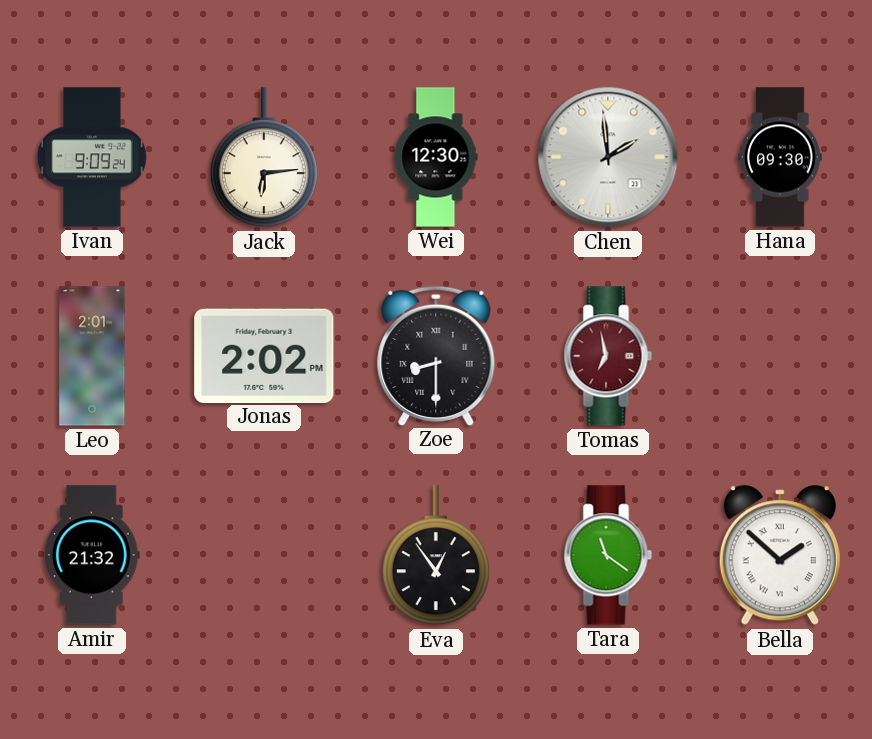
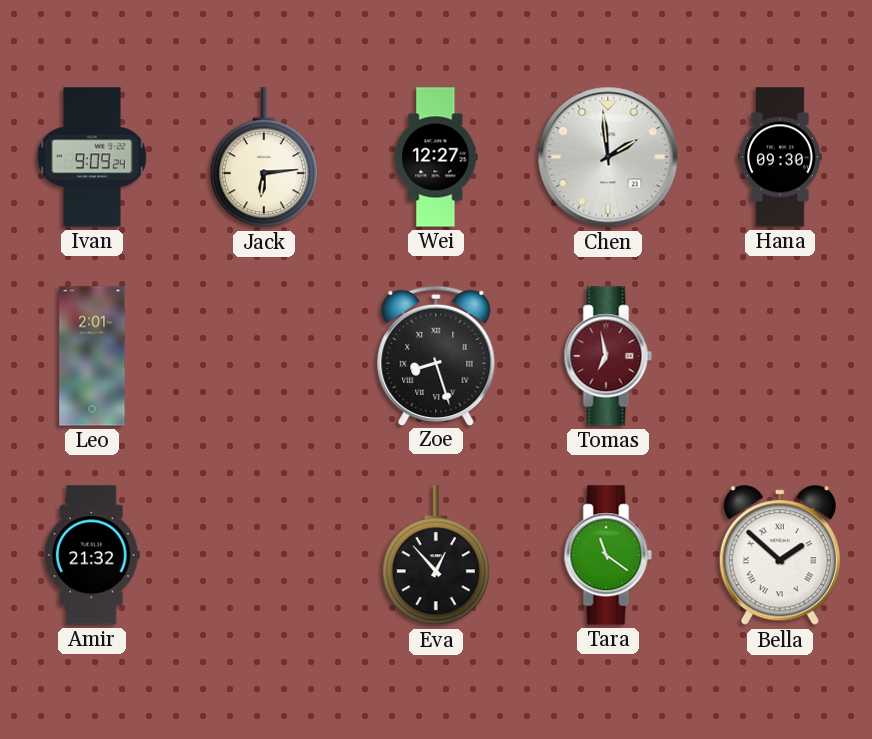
Wei: 12:30 -> 12:27 (436, 157)
Jonas: 2:02 -> none (264, 355)
Zoe: 8:30 -> 8:27 (436, 355)
Eva: 12:54 -> 12:53 (436, 556)
